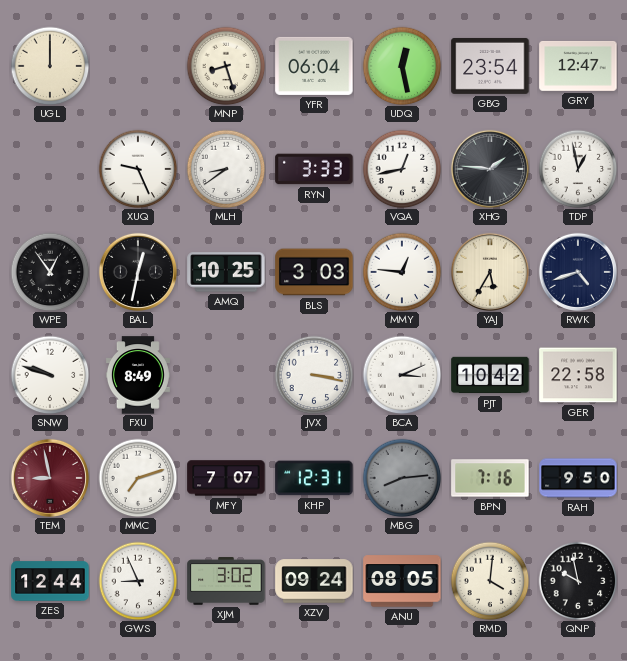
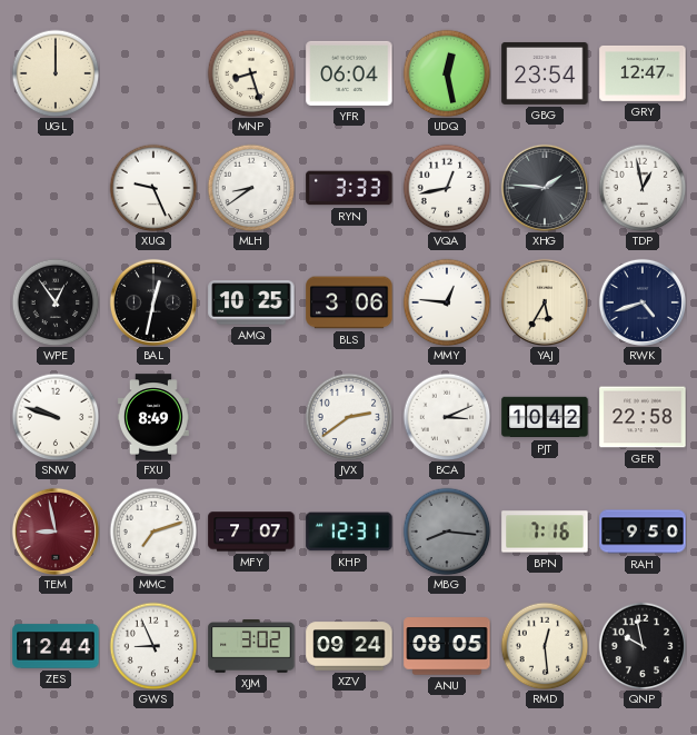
BLS: 3:03 -> 3:06 (349, 302)
JVX: 3:17 -> 2:39 (349, 417)
MBG: 8:14 -> 8:16 (447, 532)
RMD: 4:01 -> 12:29 (545, 646)
